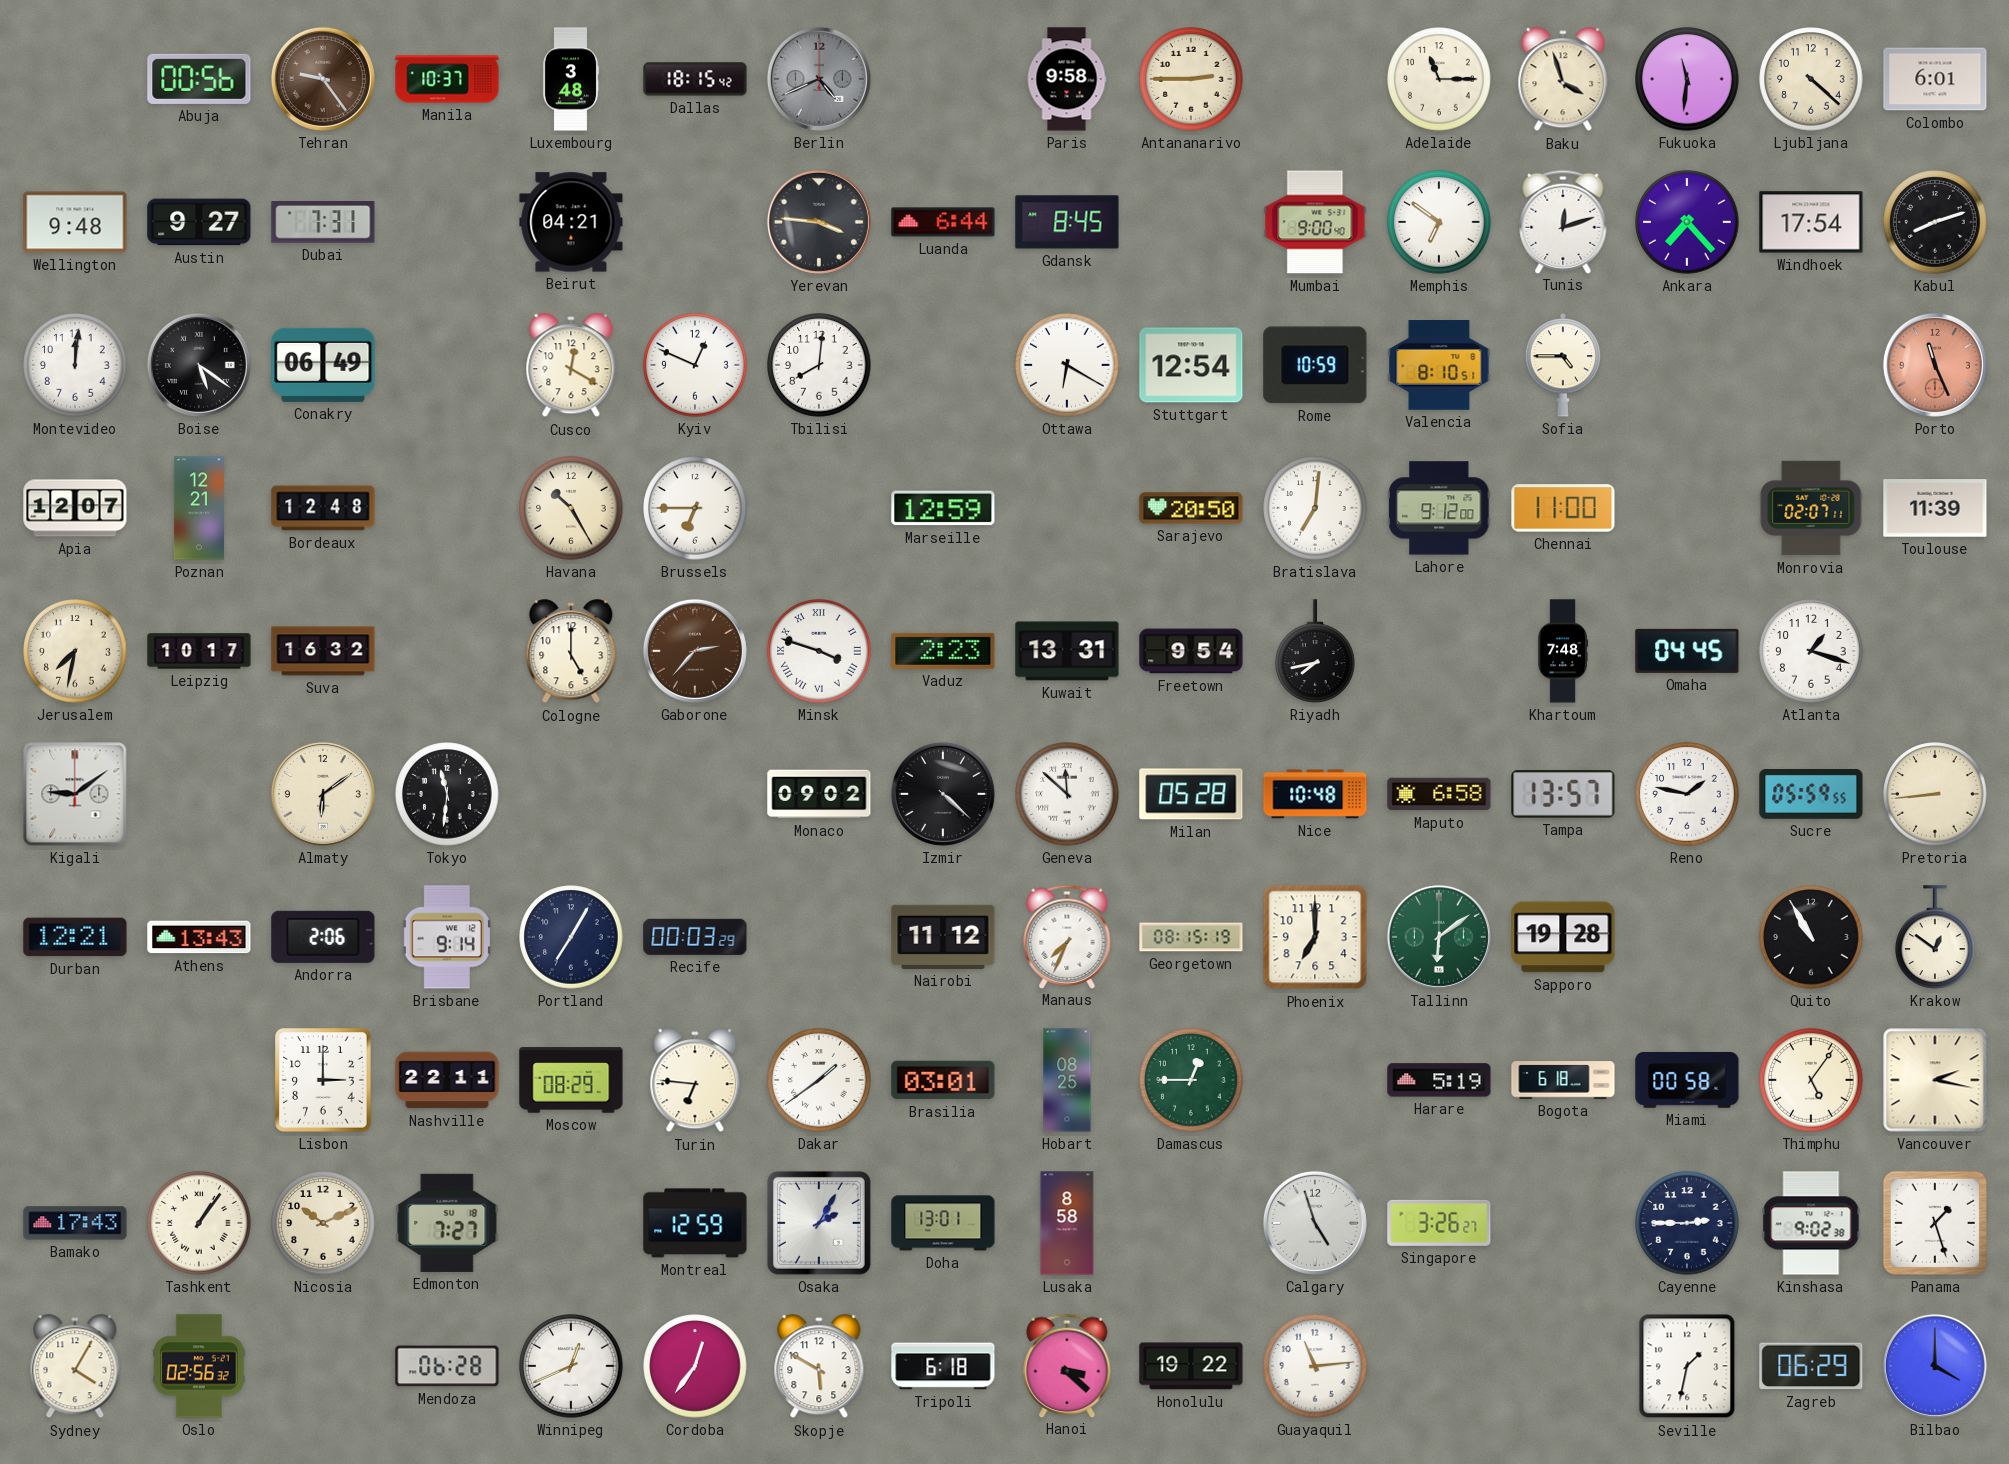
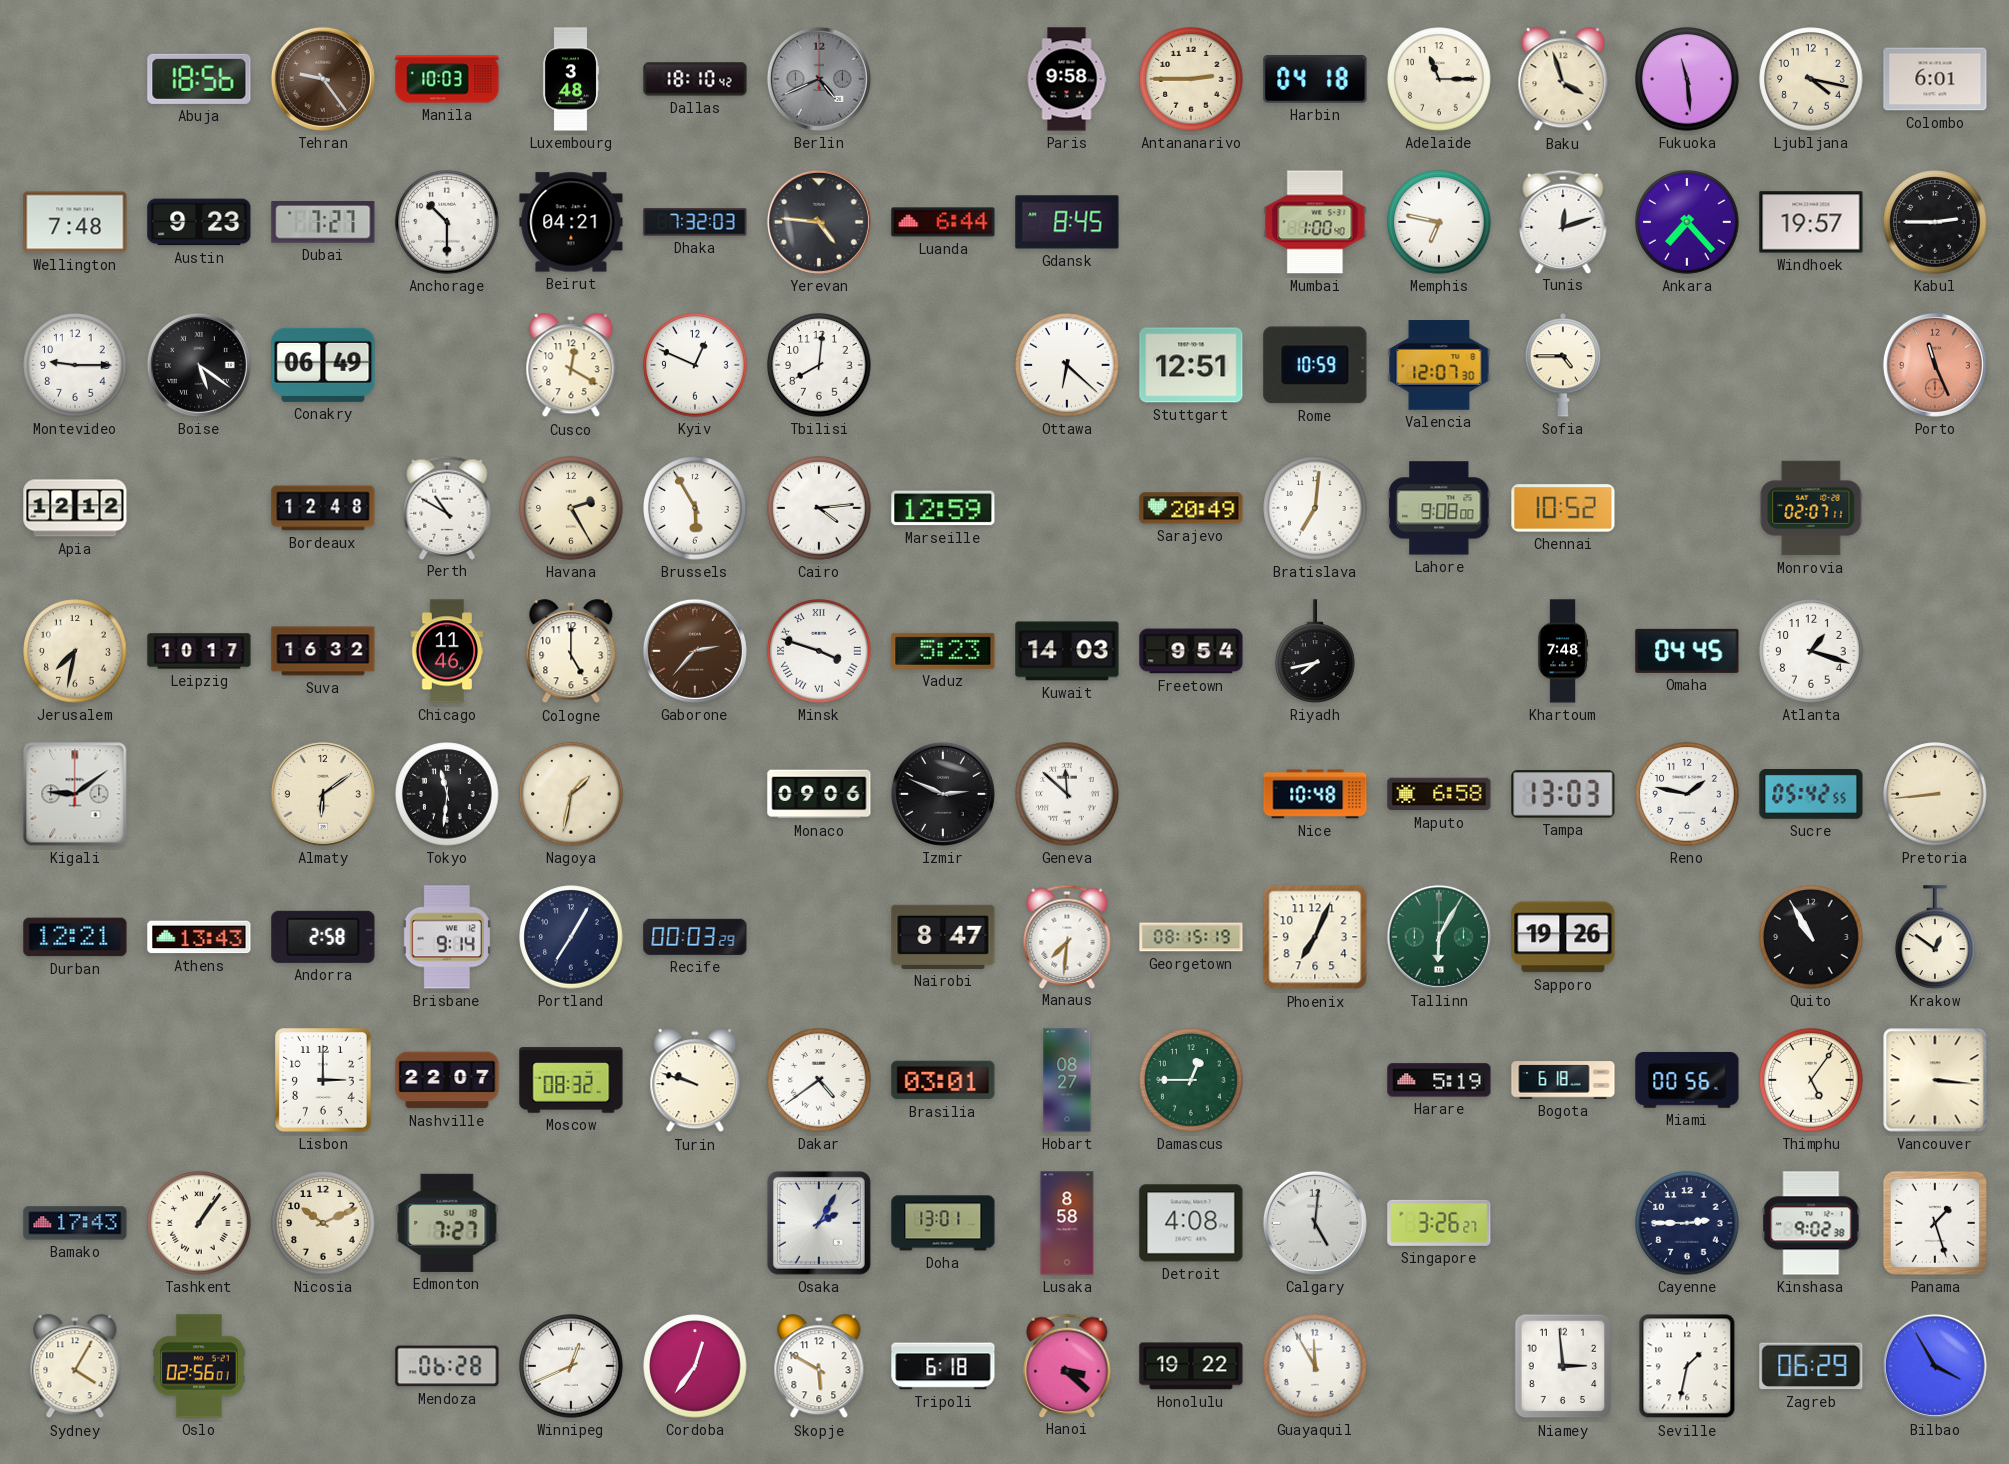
Abuja: 00:56 -> 18:56 (199, 79)
Manila: 10:37 -> 10:03 (447, 79)
Dallas: 18:15 -> 18:10 (695, 79)
Harbin: none -> 04:18 (1315, 79)
Fukuoka: 11:31 -> 11:29 (1687, 79)
Ljubljana: 4:22 -> 4:17 (1811, 79)
Wellington: 9:48 -> 7:48 (75, 222)
Austin: 9:27 -> 9:23 (199, 222)
Dubai: 7:31 -> 7:27 (323, 222)
Anchorage: none -> 10:30 (447, 222)
Dhaka: none -> 7:32 (695, 222)
Yerevan: 3:46 -> 4:46 (819, 222)
Mumbai: 9:00 -> 1:00 (1315, 222)
Memphis: 6:51 -> 6:47 (1439, 222)
Windhoek: 17:54 -> 19:57 (1811, 222)
Kabul: 8:12 -> 2:45 (1935, 222)
Montevideo: 12:01 -> 9:15 (75, 365)
Ottawa: 6:20 -> 6:22 (1067, 365)
Stuttgart: 12:54 -> 12:51 (1191, 365)
Valencia: 8:10 -> 12:07 (1439, 365)
Apia: 12:07 -> 12:12 (75, 508)
Poznan: 12:21 -> none (199, 508)
Perth: none -> 10:50 (447, 507)
Havana: 10:25 -> 2:25 (571, 508)
Brussels: 6:45 -> 5:55 (695, 508)
Cairo: none -> 4:14 (819, 508)
Sarajevo: 20:50 -> 20:49 (1191, 508)
Lahore: 9:12 -> 9:08 (1439, 508)
Chennai: 11:00 -> 10:52 (1563, 508)
Toulouse: 11:39 -> none (1935, 508)
Chicago: none -> 11:46 (447, 651)
Vaduz: 2:23 -> 5:23 (943, 651)
Kuwait: 13:31 -> 14:03 (1067, 651)
Nagoya: none -> 1:32 (571, 794)
Monaco: 09:02 -> 09:06 (819, 794)
Izmir: 4:22 -> 2:49 (943, 794)
Milan: 05:28 -> none (1191, 794)
Tampa: 13:57 -> 13:03 (1563, 794)
Sucre: 05:59 -> 05:42 (1811, 795)
Andorra: 2:06 -> 2:58 (323, 937)
Nairobi: 11:12 -> 8:47 (943, 937)
Manaus: 7:34 -> 7:31 (1067, 936)
Phoenix: 7:00 -> 7:04 (1315, 937)
Tallinn: 6:09 -> 6:05 (1439, 937)
Sapporo: 19:28 -> 19:26 (1563, 937)
Nashville: 22:11 -> 22:07 (447, 1080)
Moscow: 08:29 -> 08:32 (571, 1080)
Turin: 6:46 -> 9:48 (695, 1081)
Dakar: 1:39 -> 4:39 (819, 1080)
Hobart: 08:25 -> 08:27 (1067, 1080)
Miami: 00:58 -> 00:56 (1687, 1080)
Vancouver: 2:17 -> 3:16 (1935, 1080)
Montreal: 12:59 -> none (695, 1223)
Detroit: none -> 4:08 (1191, 1223)
Calgary: 4:57 -> 5:01 (1315, 1223)
Oslo: 02:56:32 -> 02:56:01 (199, 1366)
Guayaquil: 11:14 -> 11:55 (1315, 1366)
Niamey: none -> 2:59 (1563, 1366)
Bilbao: 4:00 -> 3:55 (1935, 1366)
